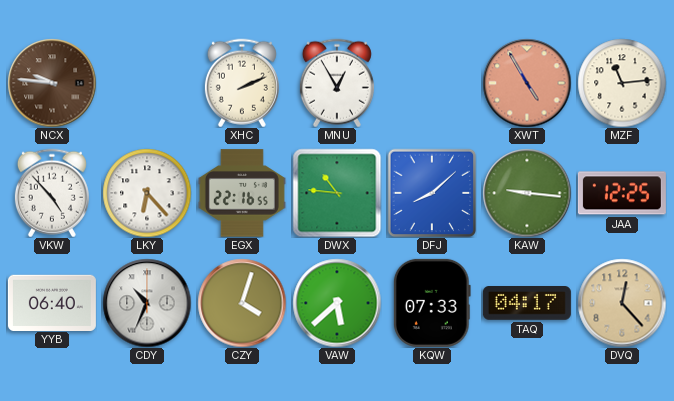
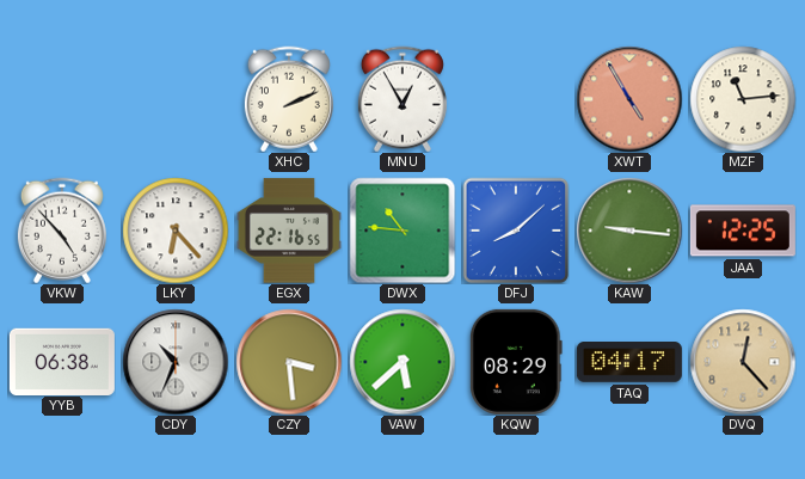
NCX: 9:46 -> none (52, 83)
YYB: 06:40 -> 06:38 (62, 361)
CZY: 4:03 -> 3:29 (289, 362)
KQW: 07:33 -> 08:29 (516, 362)
